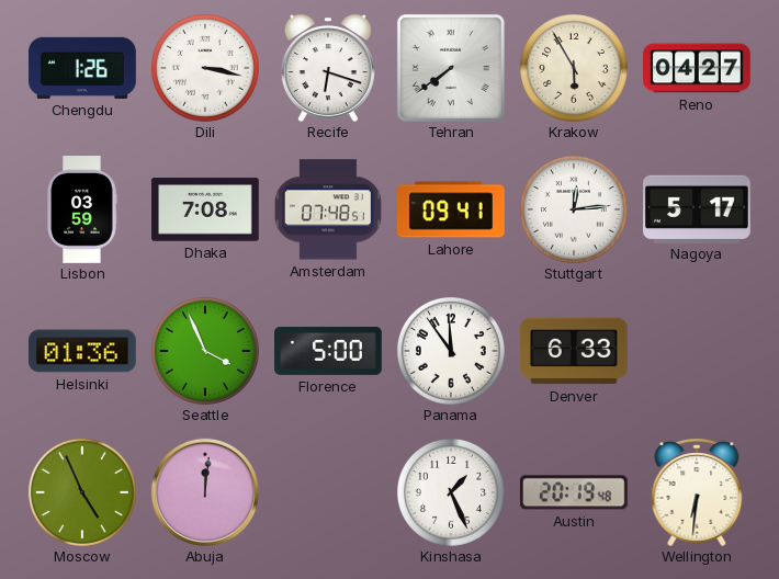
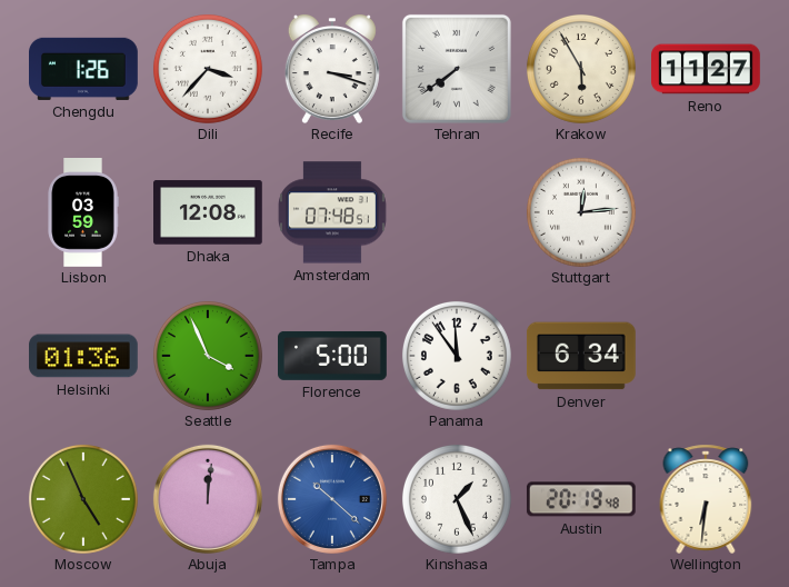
Dili: 3:17 -> 3:37 (208, 69)
Recife: 6:18 -> 3:18 (332, 69)
Reno: 04:27 -> 11:27 (707, 69)
Dhaka: 7:08 -> 12:08 (209, 212)
Lahore: 09:41 -> none (451, 209)
Nagoya: 5:17 -> none (698, 208)
Denver: 6:33 -> 6:34 (581, 356)
Tampa: none -> 10:22 (332, 499)
